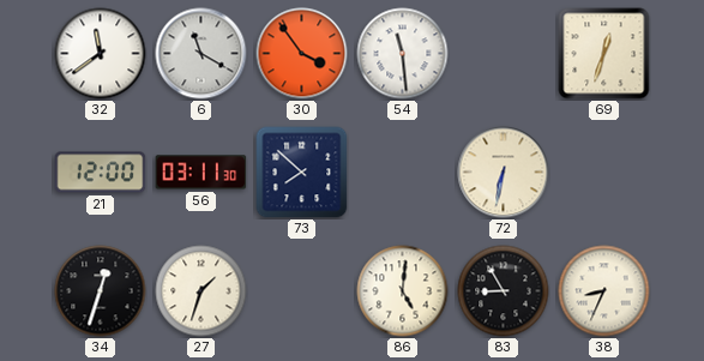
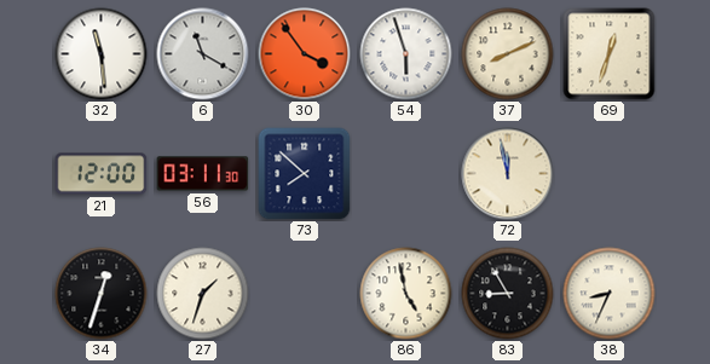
32: 11:39 -> 11:29 (102, 54)
54: 11:29 -> 5:57 (406, 54)
37: none -> 8:11 (508, 54)
72: 6:32 -> 11:58 (508, 174)
86: 5:01 -> 4:58 (406, 294)
